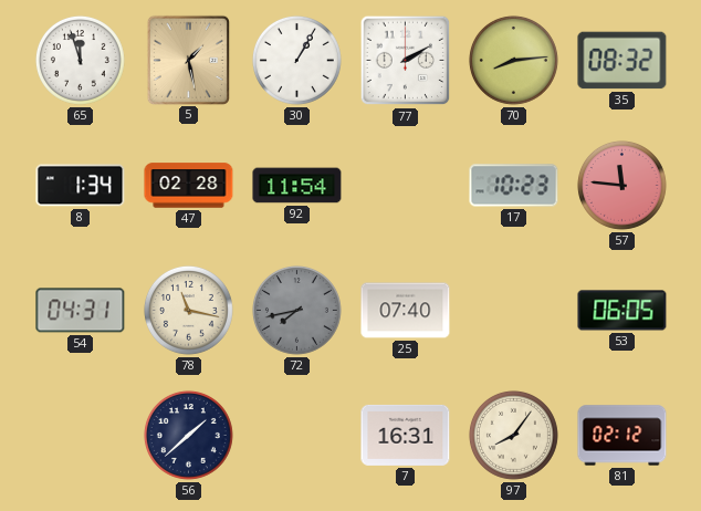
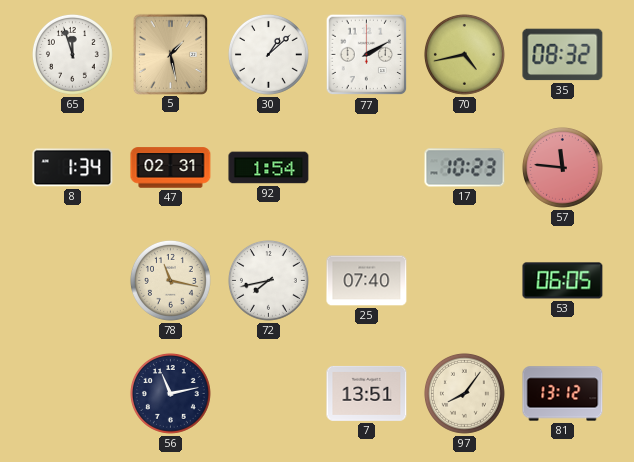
30: 1:05 -> 1:08 (268, 54)
70: 8:14 -> 4:43 (464, 54)
47: 02:28 -> 02:31 (171, 168)
92: 11:54 -> 1:54 (269, 168)
54: 04:31 -> none (81, 311)
72 dial: grey -> white (268, 280)
56: 1:38 -> 11:13 (170, 393)
7: 16:31 -> 13:51 (367, 393)
81: 02:12 -> 13:12 (563, 394)
